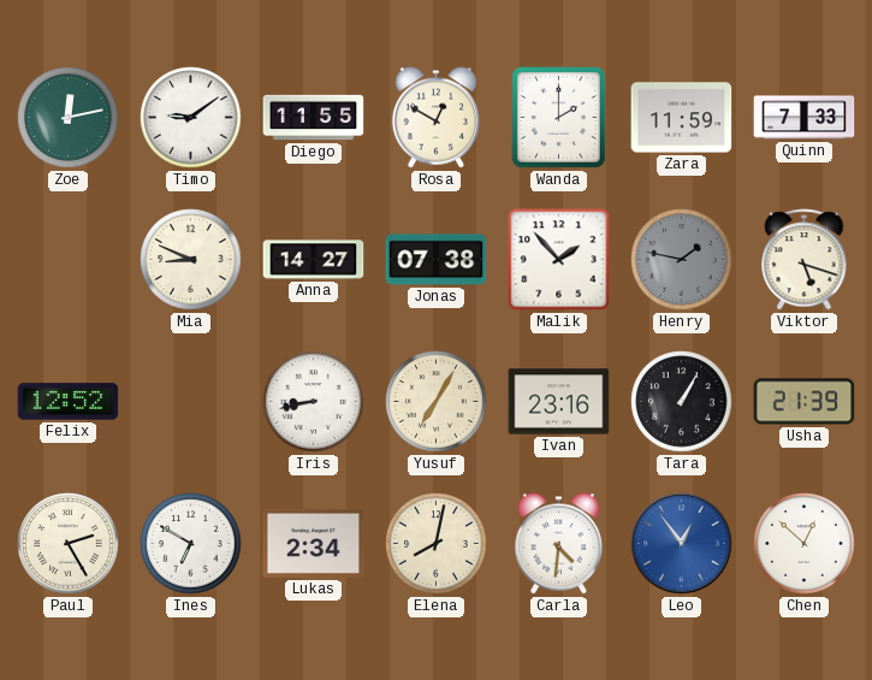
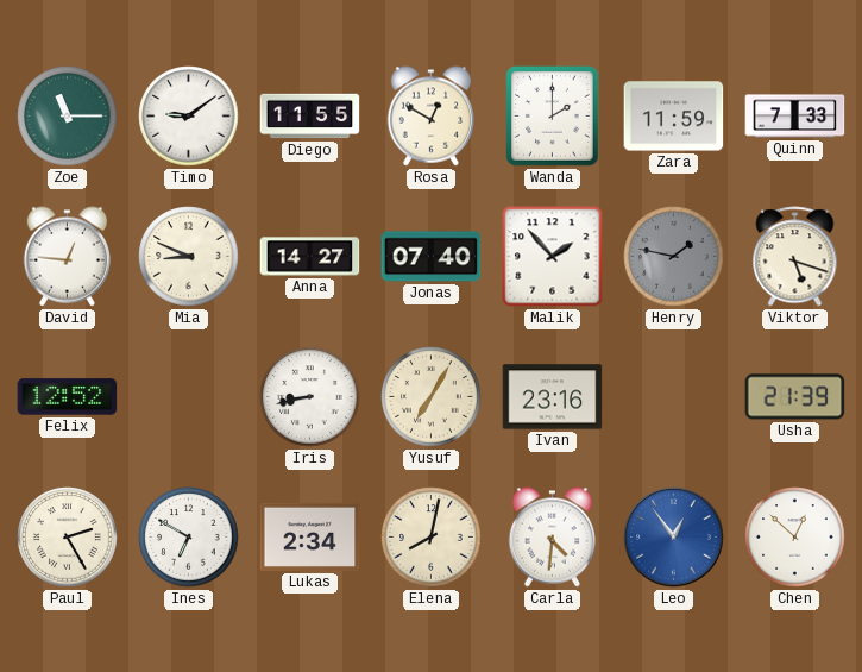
Zoe: 12:13 -> 11:15 (68, 117)
David: none -> 12:46 (67, 257)
Jonas: 07:38 -> 07:40 (432, 257)
Tara: 1:05 -> none (682, 402)
